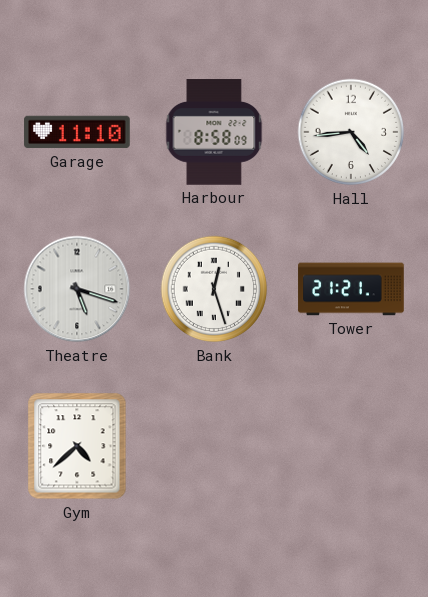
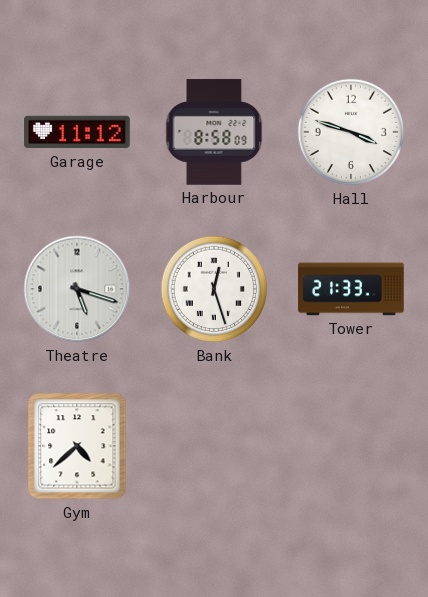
Garage: 11:10 -> 11:12 (77, 132)
Hall: 4:44 -> 3:48 (351, 132)
Tower: 21:21 -> 21:33 (351, 289)
